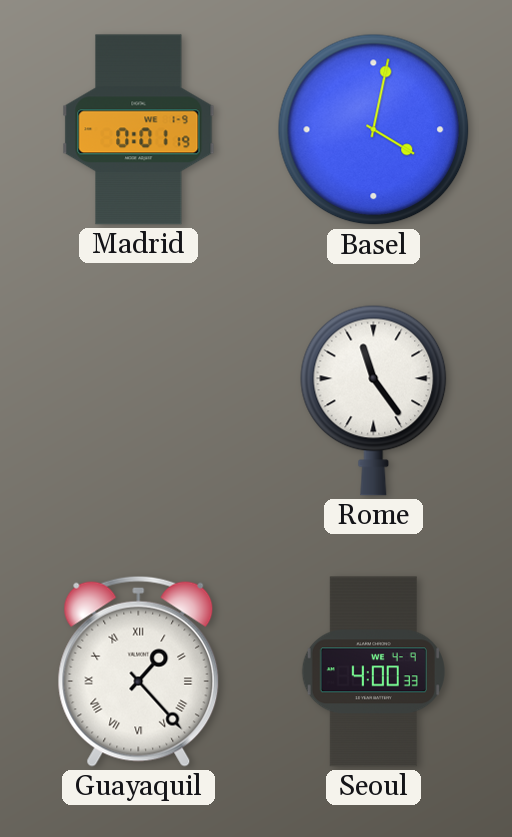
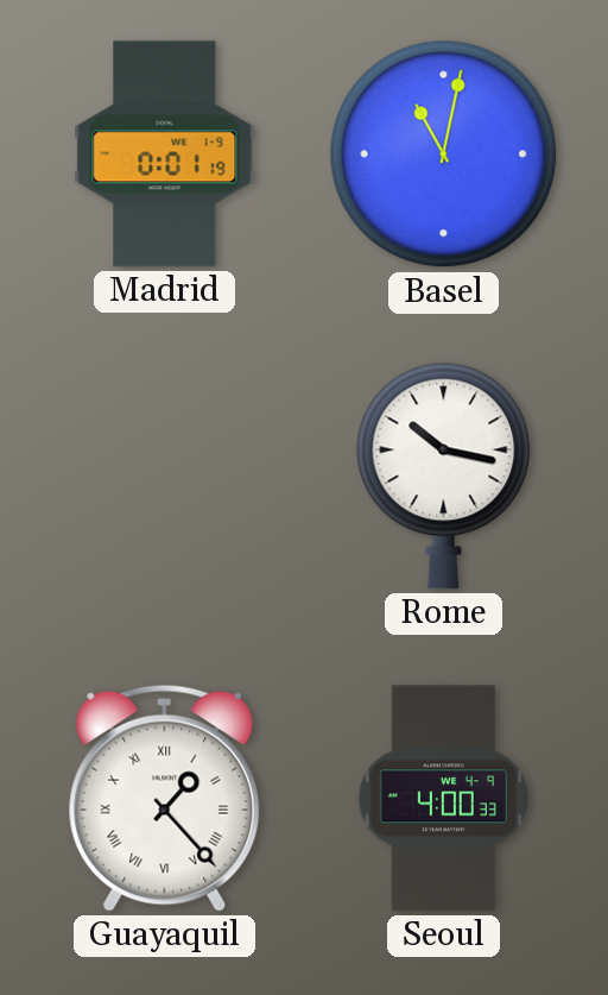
Basel: 4:02 -> 11:02 (444, 155)
Rome: 11:24 -> 10:17 (444, 476)
